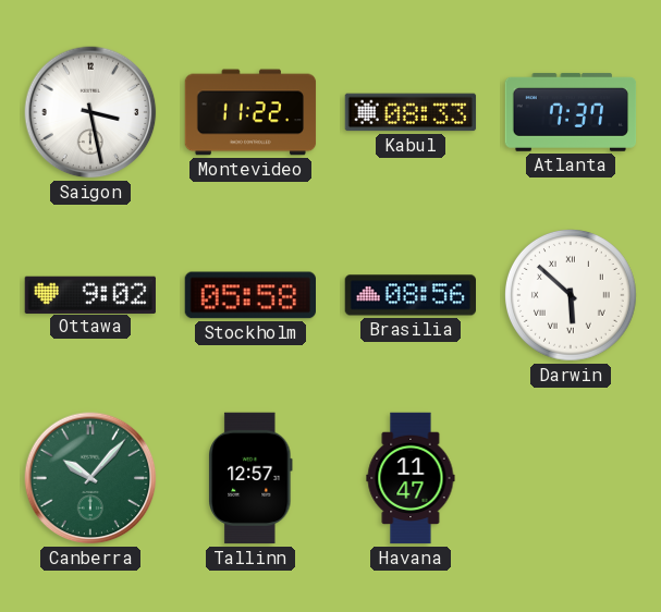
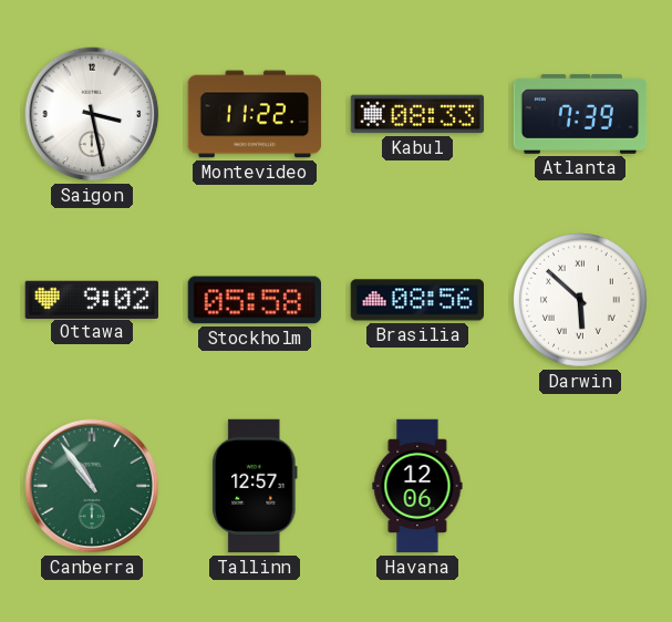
Atlanta: 7:37 -> 7:39 (580, 114)
Canberra: 10:07 -> 10:54 (92, 486)
Havana: 11:47 -> 12:06 (417, 486)
